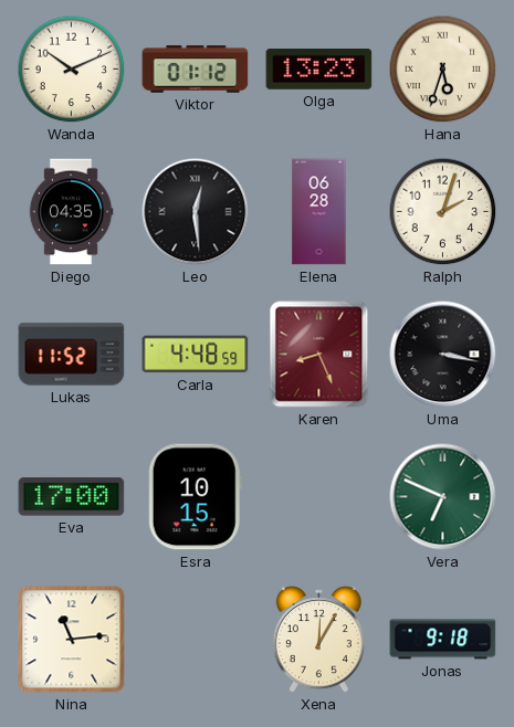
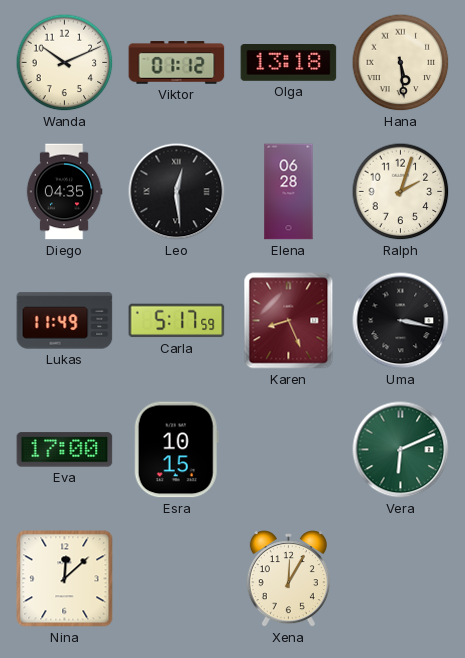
Olga: 13:23 -> 13:18 (289, 63)
Hana: 5:33 -> 5:29 (401, 63)
Lukas: 11:52 -> 11:49 (65, 321)
Carla: 4:48 -> 5:17 (177, 321)
Vera: 6:49 -> 6:11 (401, 450)
Nina: 11:14 -> 12:08 (65, 579)
Jonas: 9:18 -> none (443, 640)
